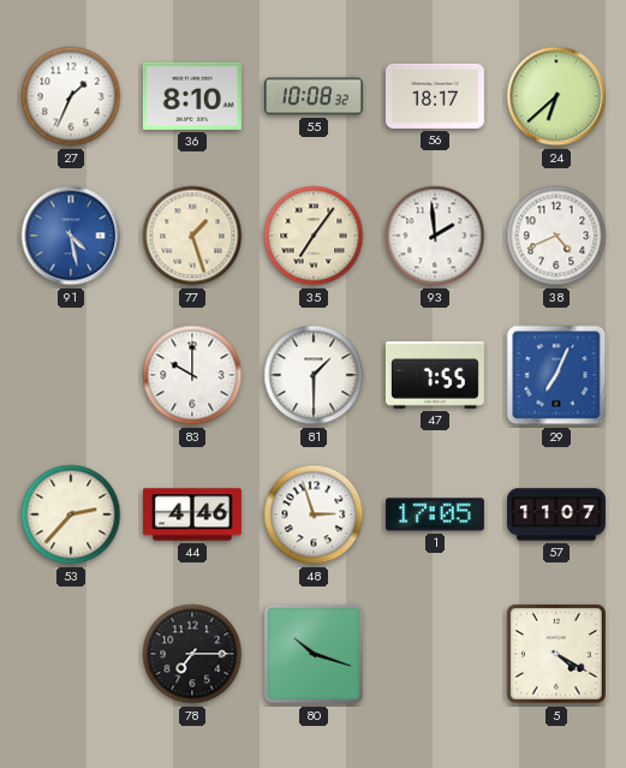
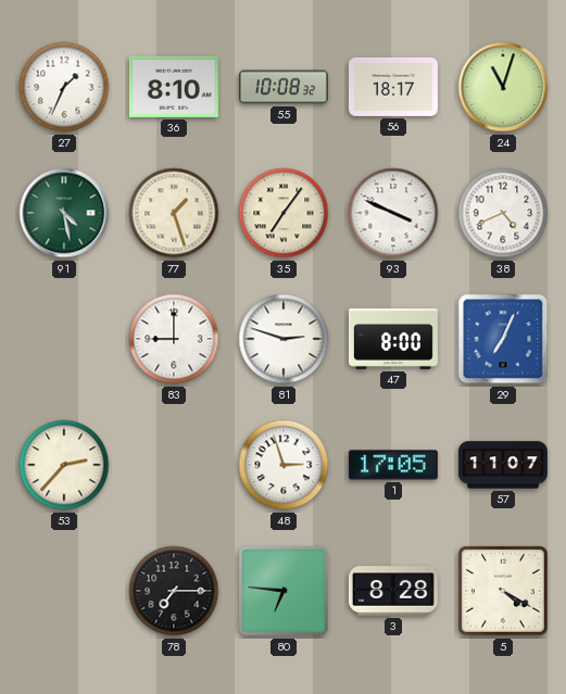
24: 6:38 -> 11:03 (503, 87)
91 dial: blue -> green (64, 213)
93: 1:59 -> 3:49 (393, 213)
83: 10:00 -> 9:00 (174, 339)
81: 1:30 -> 2:48 (284, 339)
47: 7:55 -> 8:00 (393, 339)
44: 4:46 -> none (192, 514)
80: 10:18 -> 6:46 (284, 591)
3: none -> 8:28 (393, 591)
